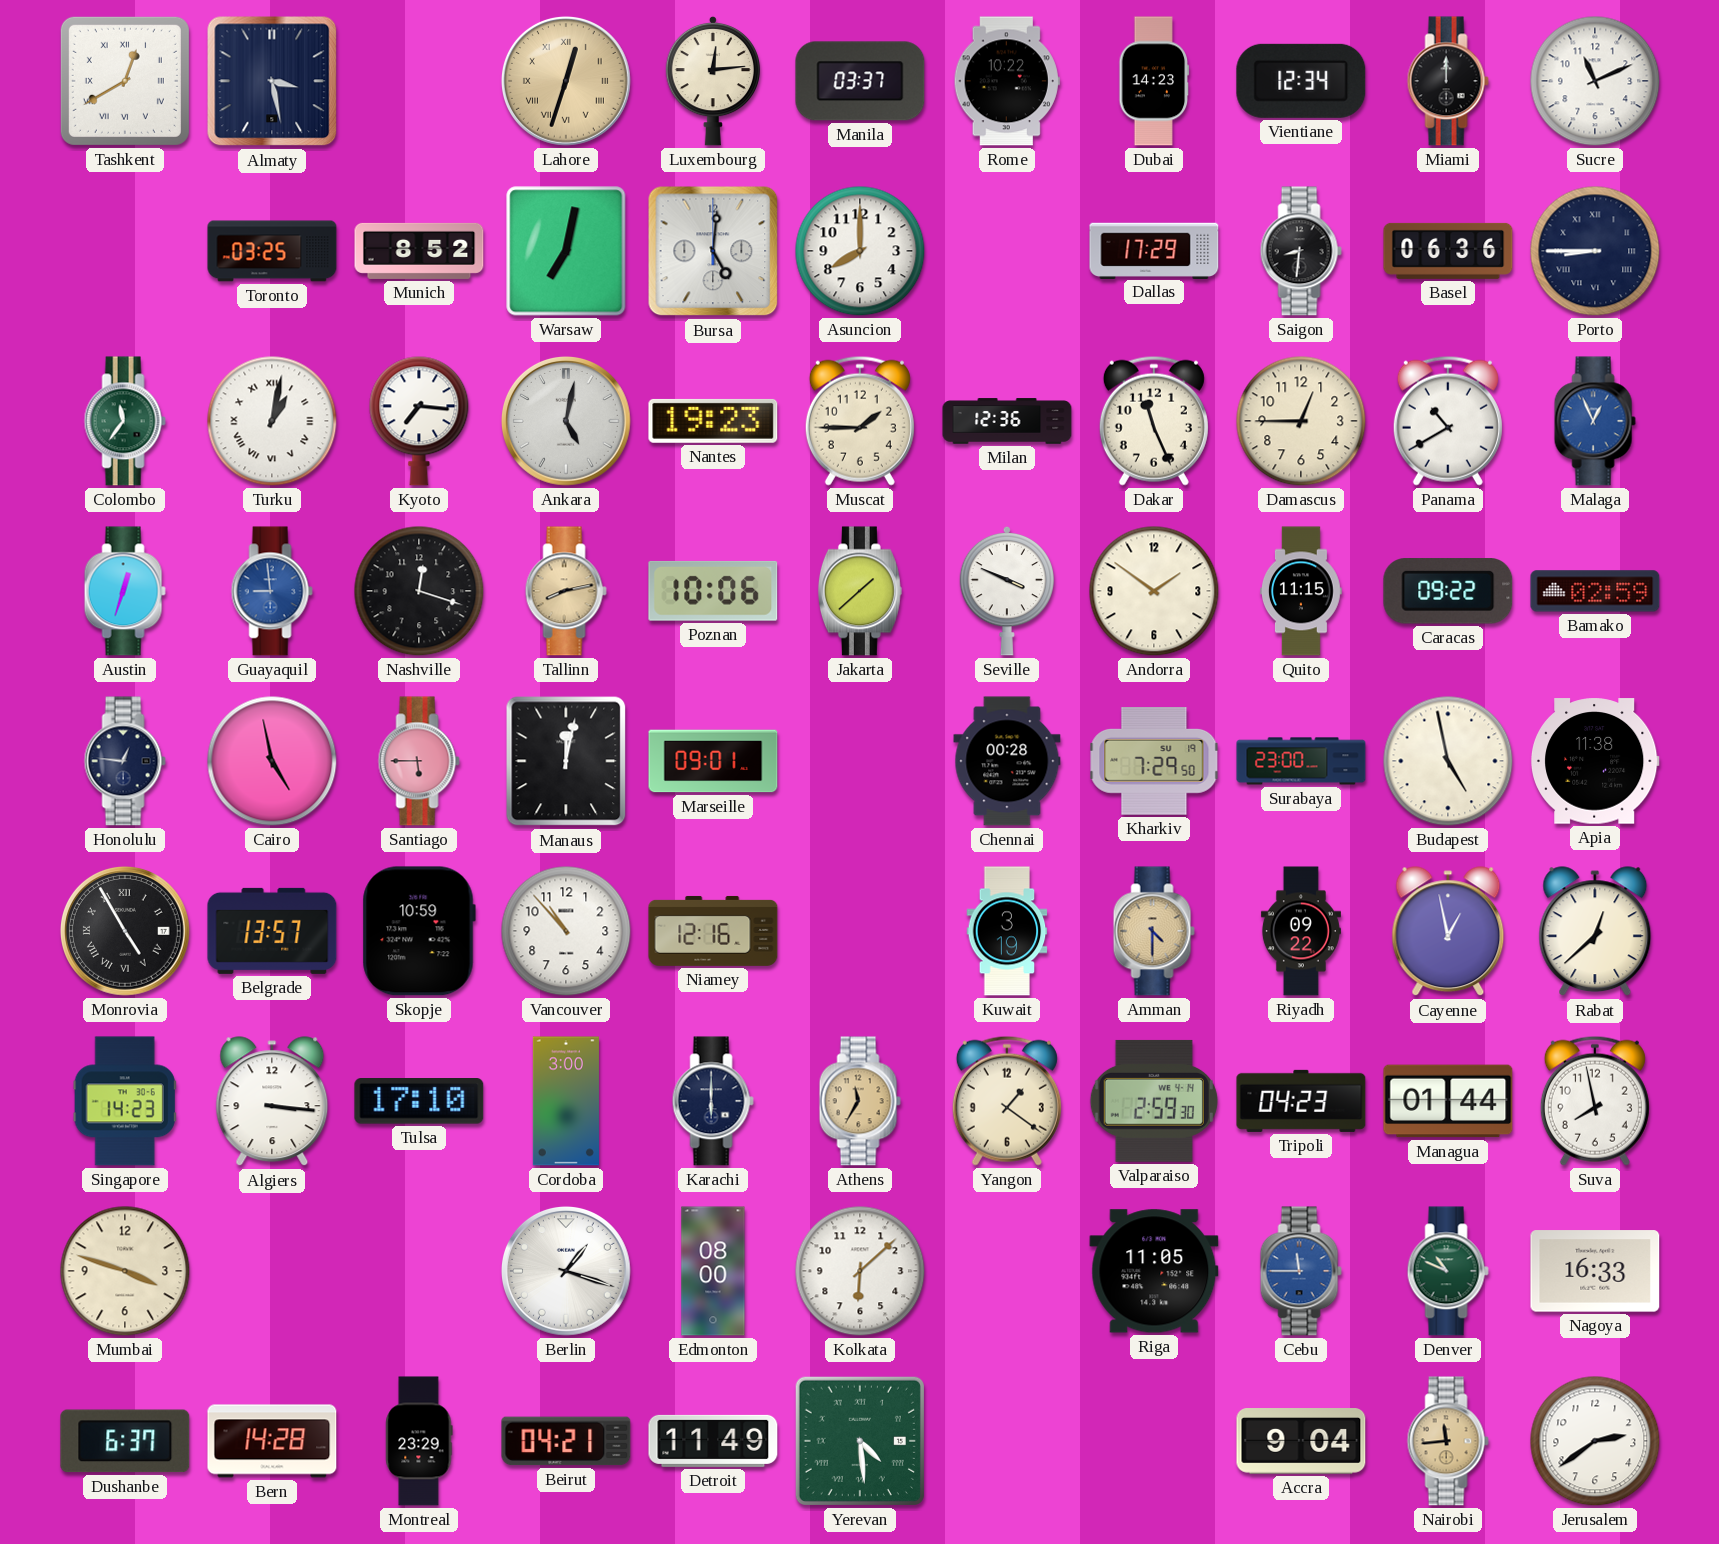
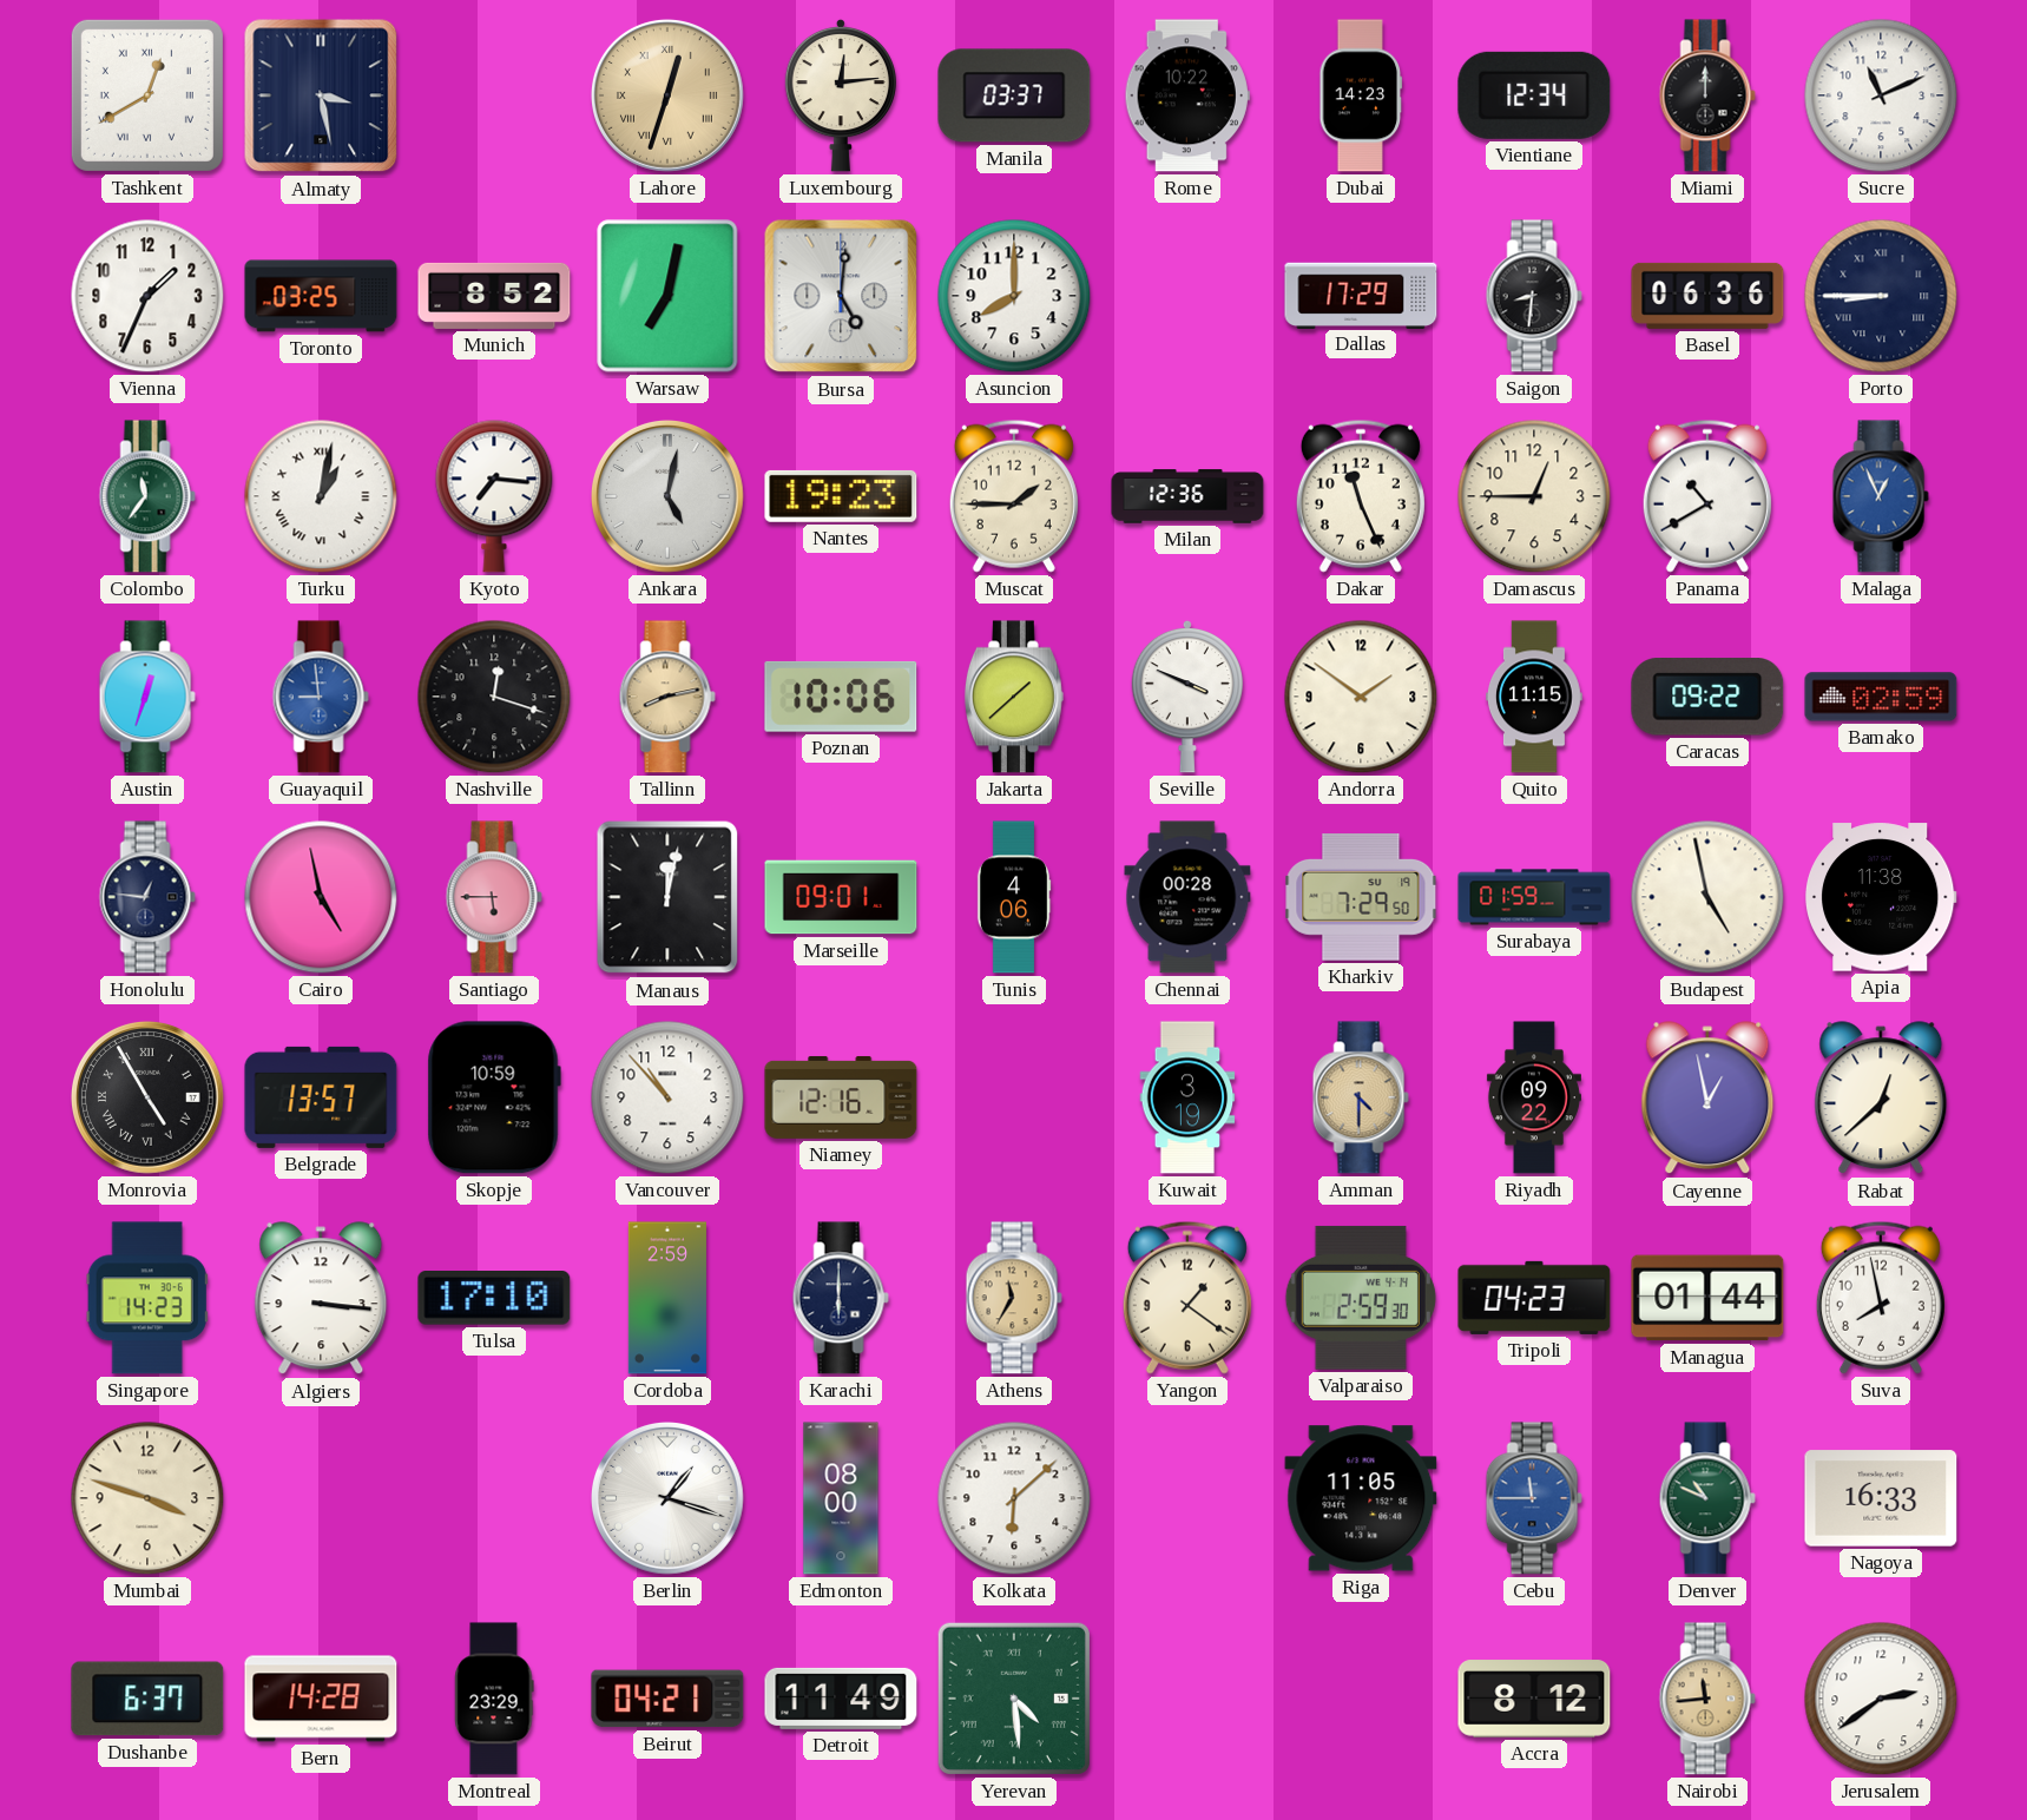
Vienna: none -> 1:34 (147, 296)
Tunis: none -> 4:06 (1014, 897)
Surabaya: 23:00 -> 01:59 (1534, 897)
Cordoba: 3:00 -> 2:59 (667, 1298)
Accra: 9:04 -> 8:12 (1534, 1699)
